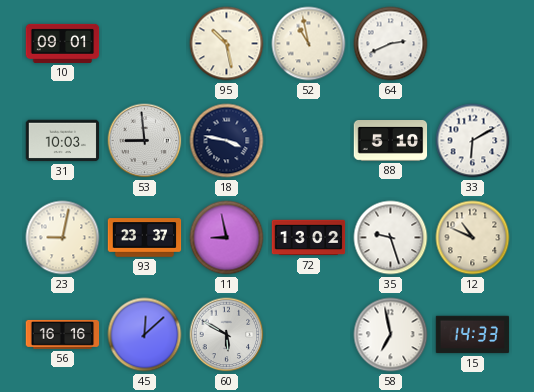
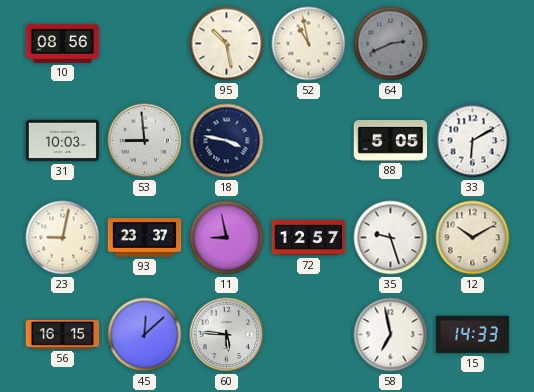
10: 09:01 -> 08:56 (63, 43)
64 dial: white -> grey (391, 44)
88: 5:10 -> 5:05 (391, 141)
72: 13:02 -> 12:57 (309, 238)
12: 10:49 -> 10:10 (473, 238)
56: 16:16 -> 16:15 (63, 334)
60: 5:50 -> 5:46 (227, 335)
